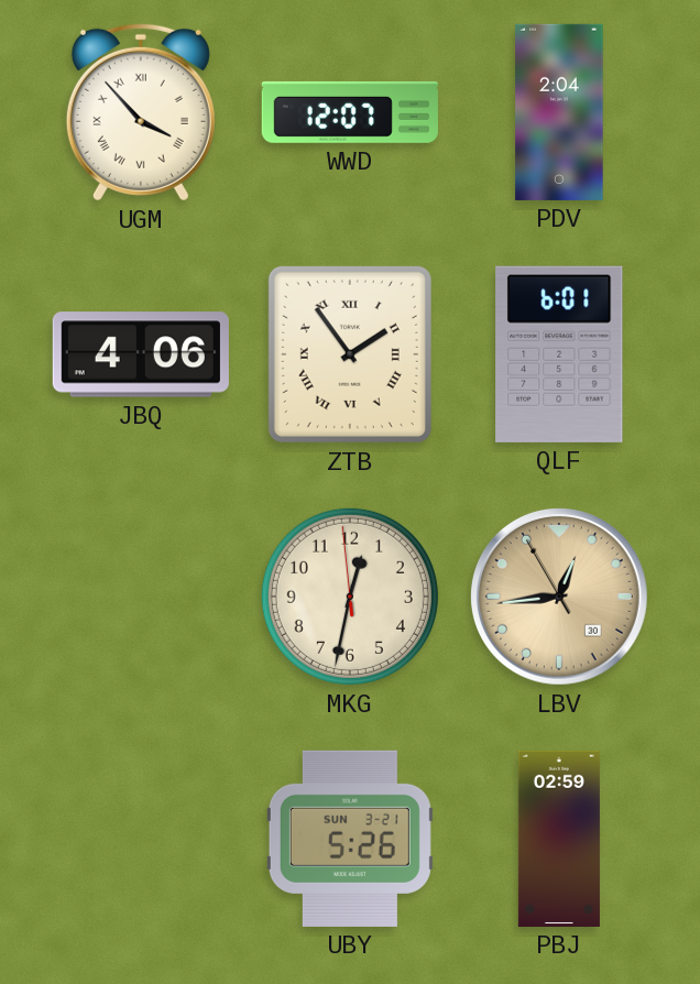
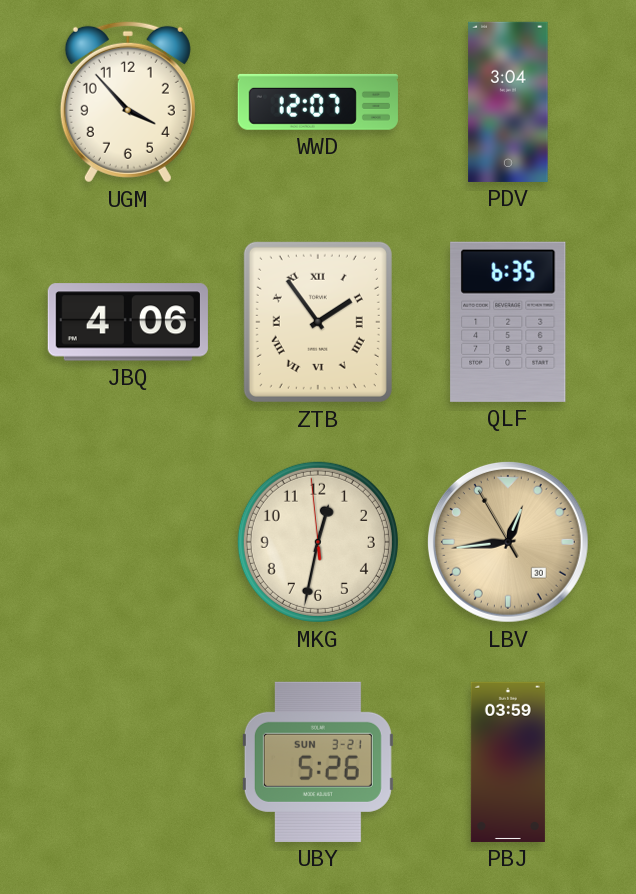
UGM numerals: Roman -> Arabic (128, 102)
PDV: 2:04 -> 3:04 (508, 102)
QLF: 6:01 -> 6:35 (508, 322)
PBJ: 02:59 -> 03:59 (508, 762)
